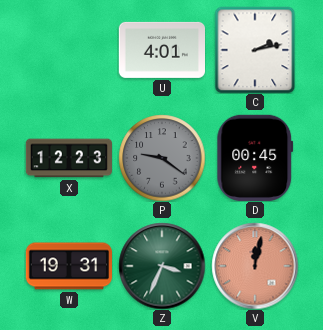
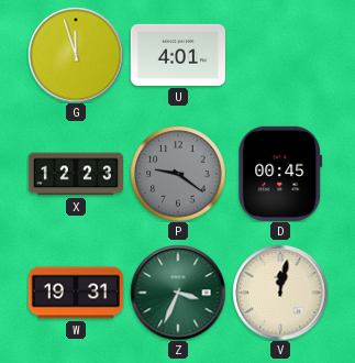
G: none -> 11:57 (76, 55)
C: 2:13 -> none (255, 50)
V dial: salmon -> cream (280, 293)
